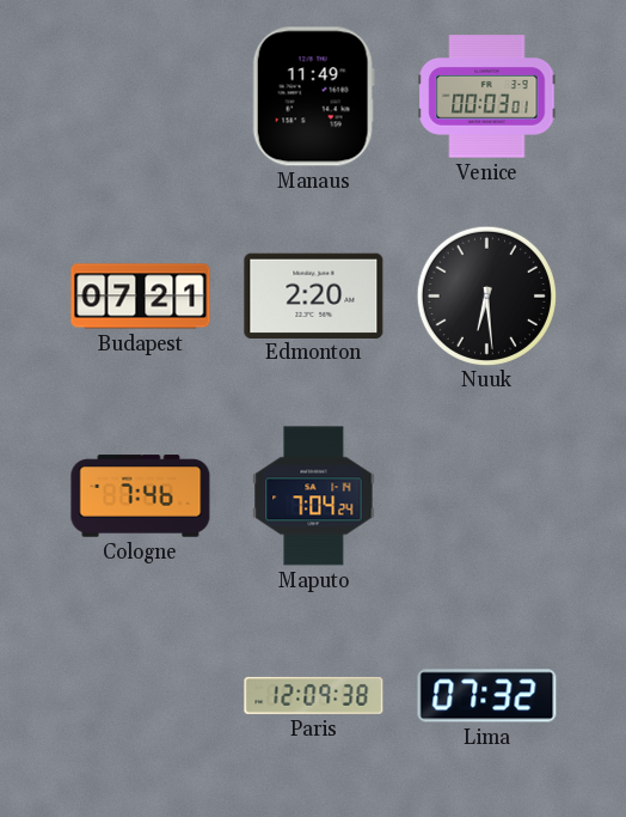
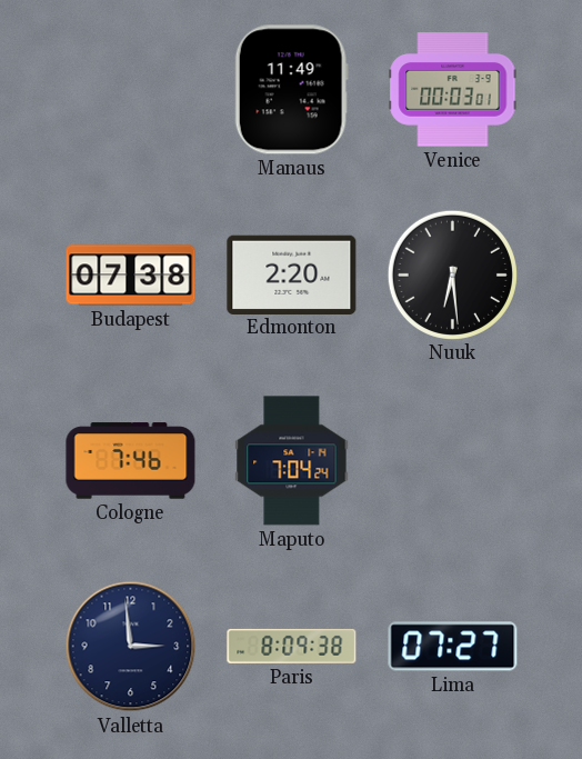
Budapest: 07:21 -> 07:38 (131, 276)
Valletta: none -> 2:59 (131, 647)
Paris: 12:09 -> 8:09 (292, 646)
Lima: 07:32 -> 07:27 (453, 647)
